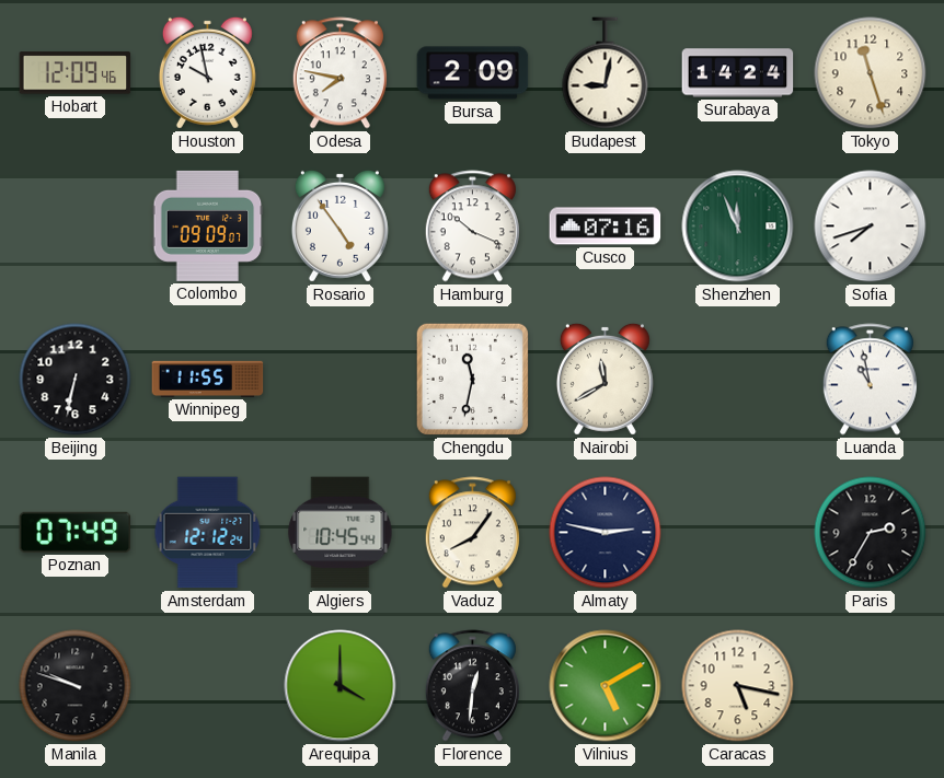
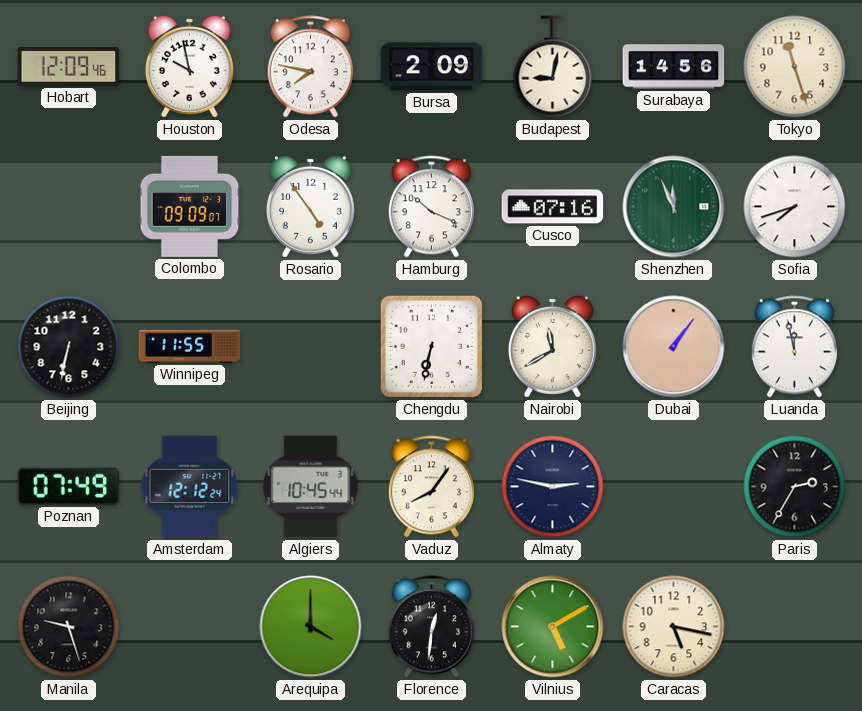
Surabaya: 14:24 -> 14:56 (674, 67)
Chengdu: 11:32 -> 6:32 (431, 346)
Dubai: none -> 1:06 (674, 347)
Luanda: 10:58 -> 11:58 (794, 347)
Manila: 9:48 -> 9:27 (69, 627)
